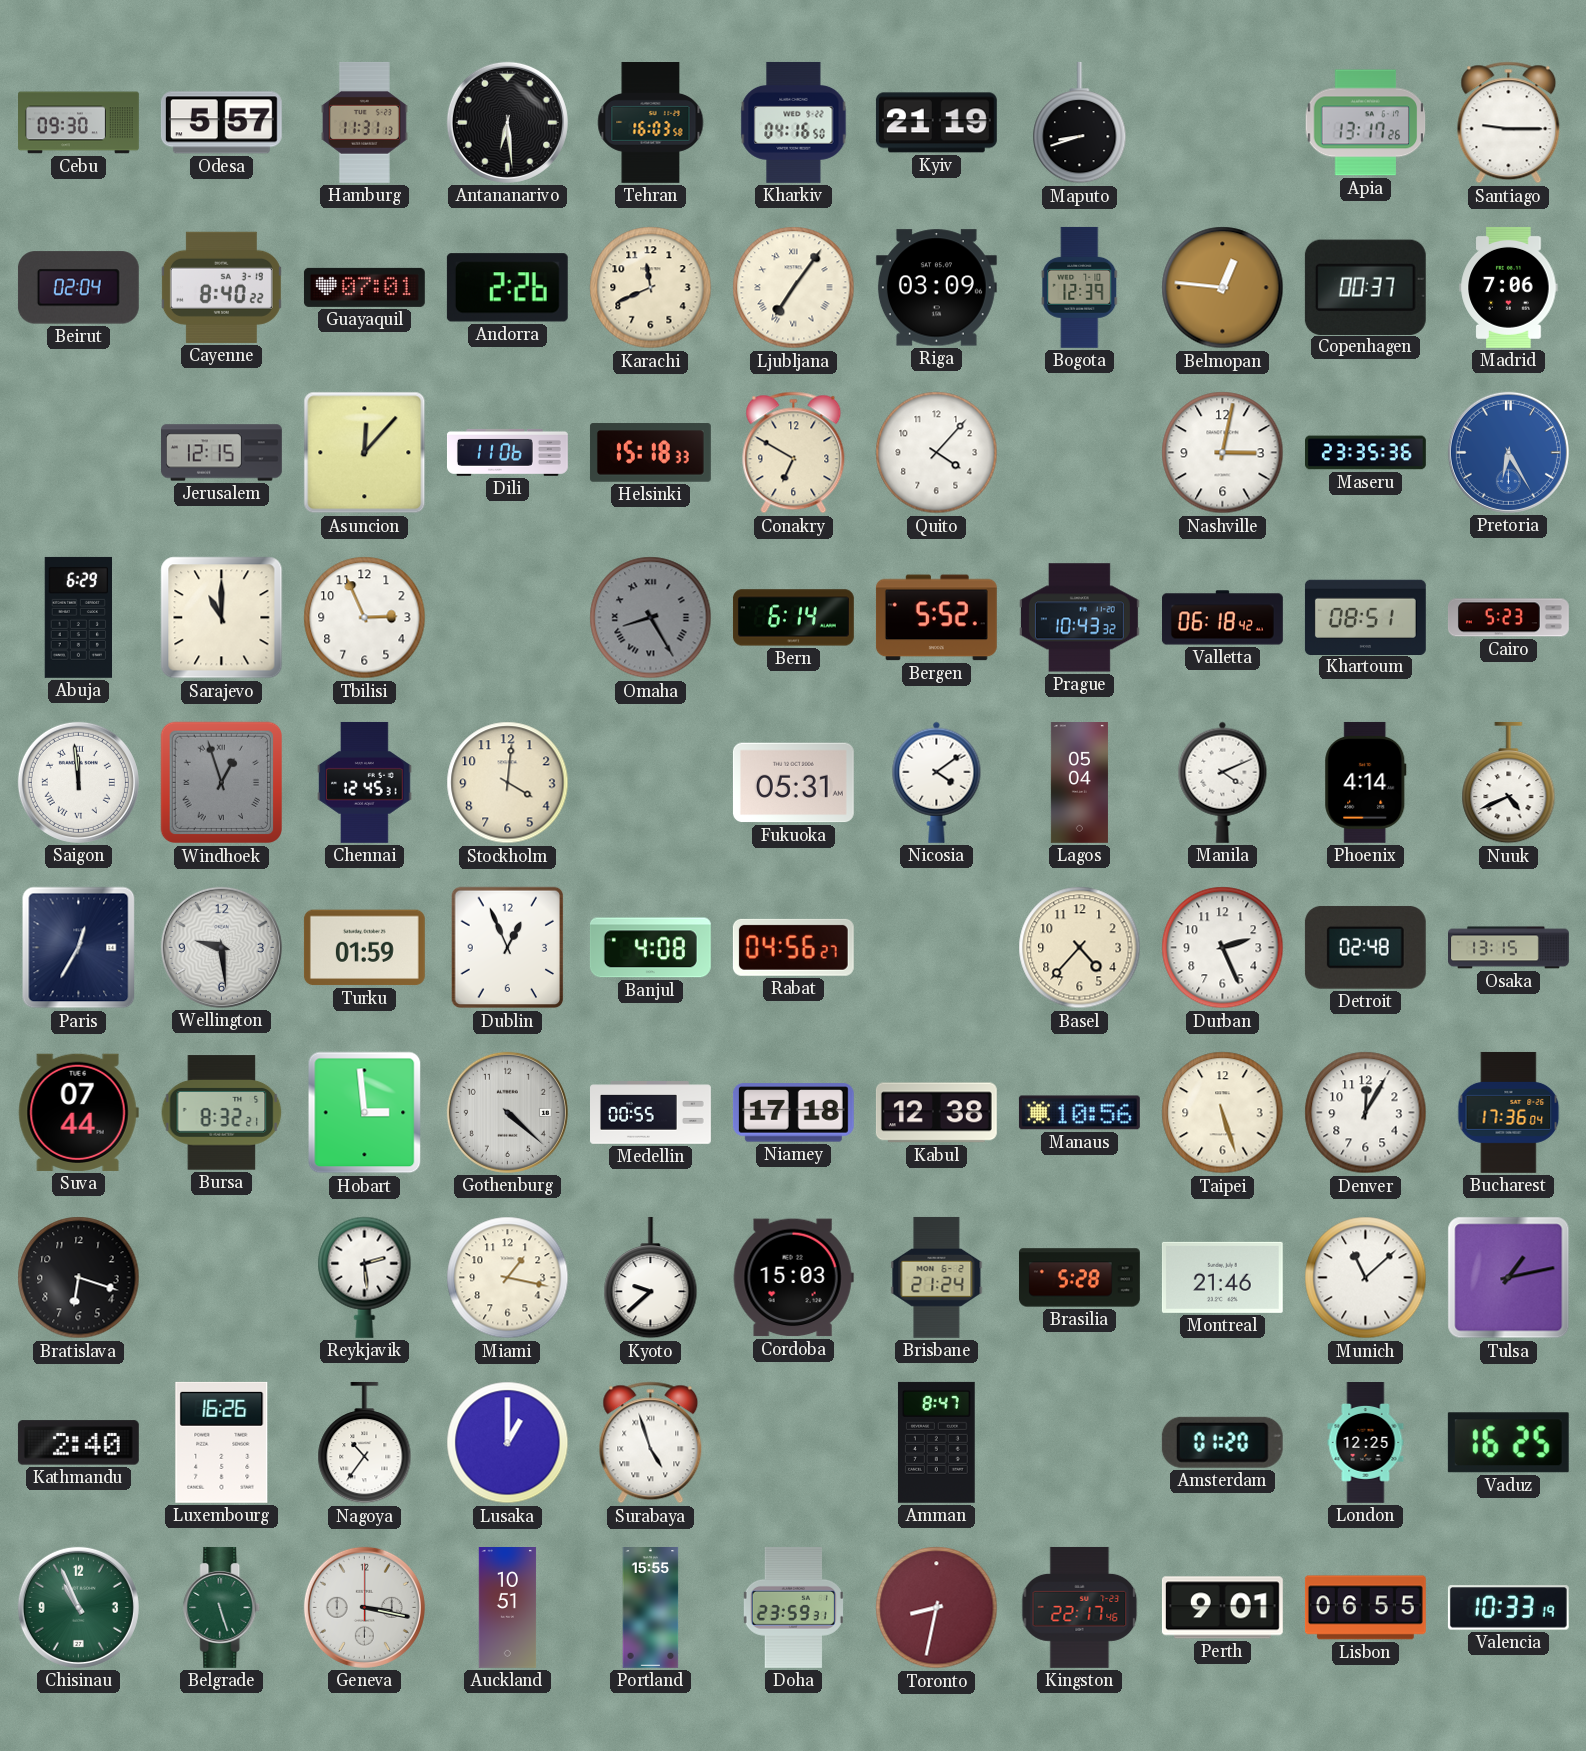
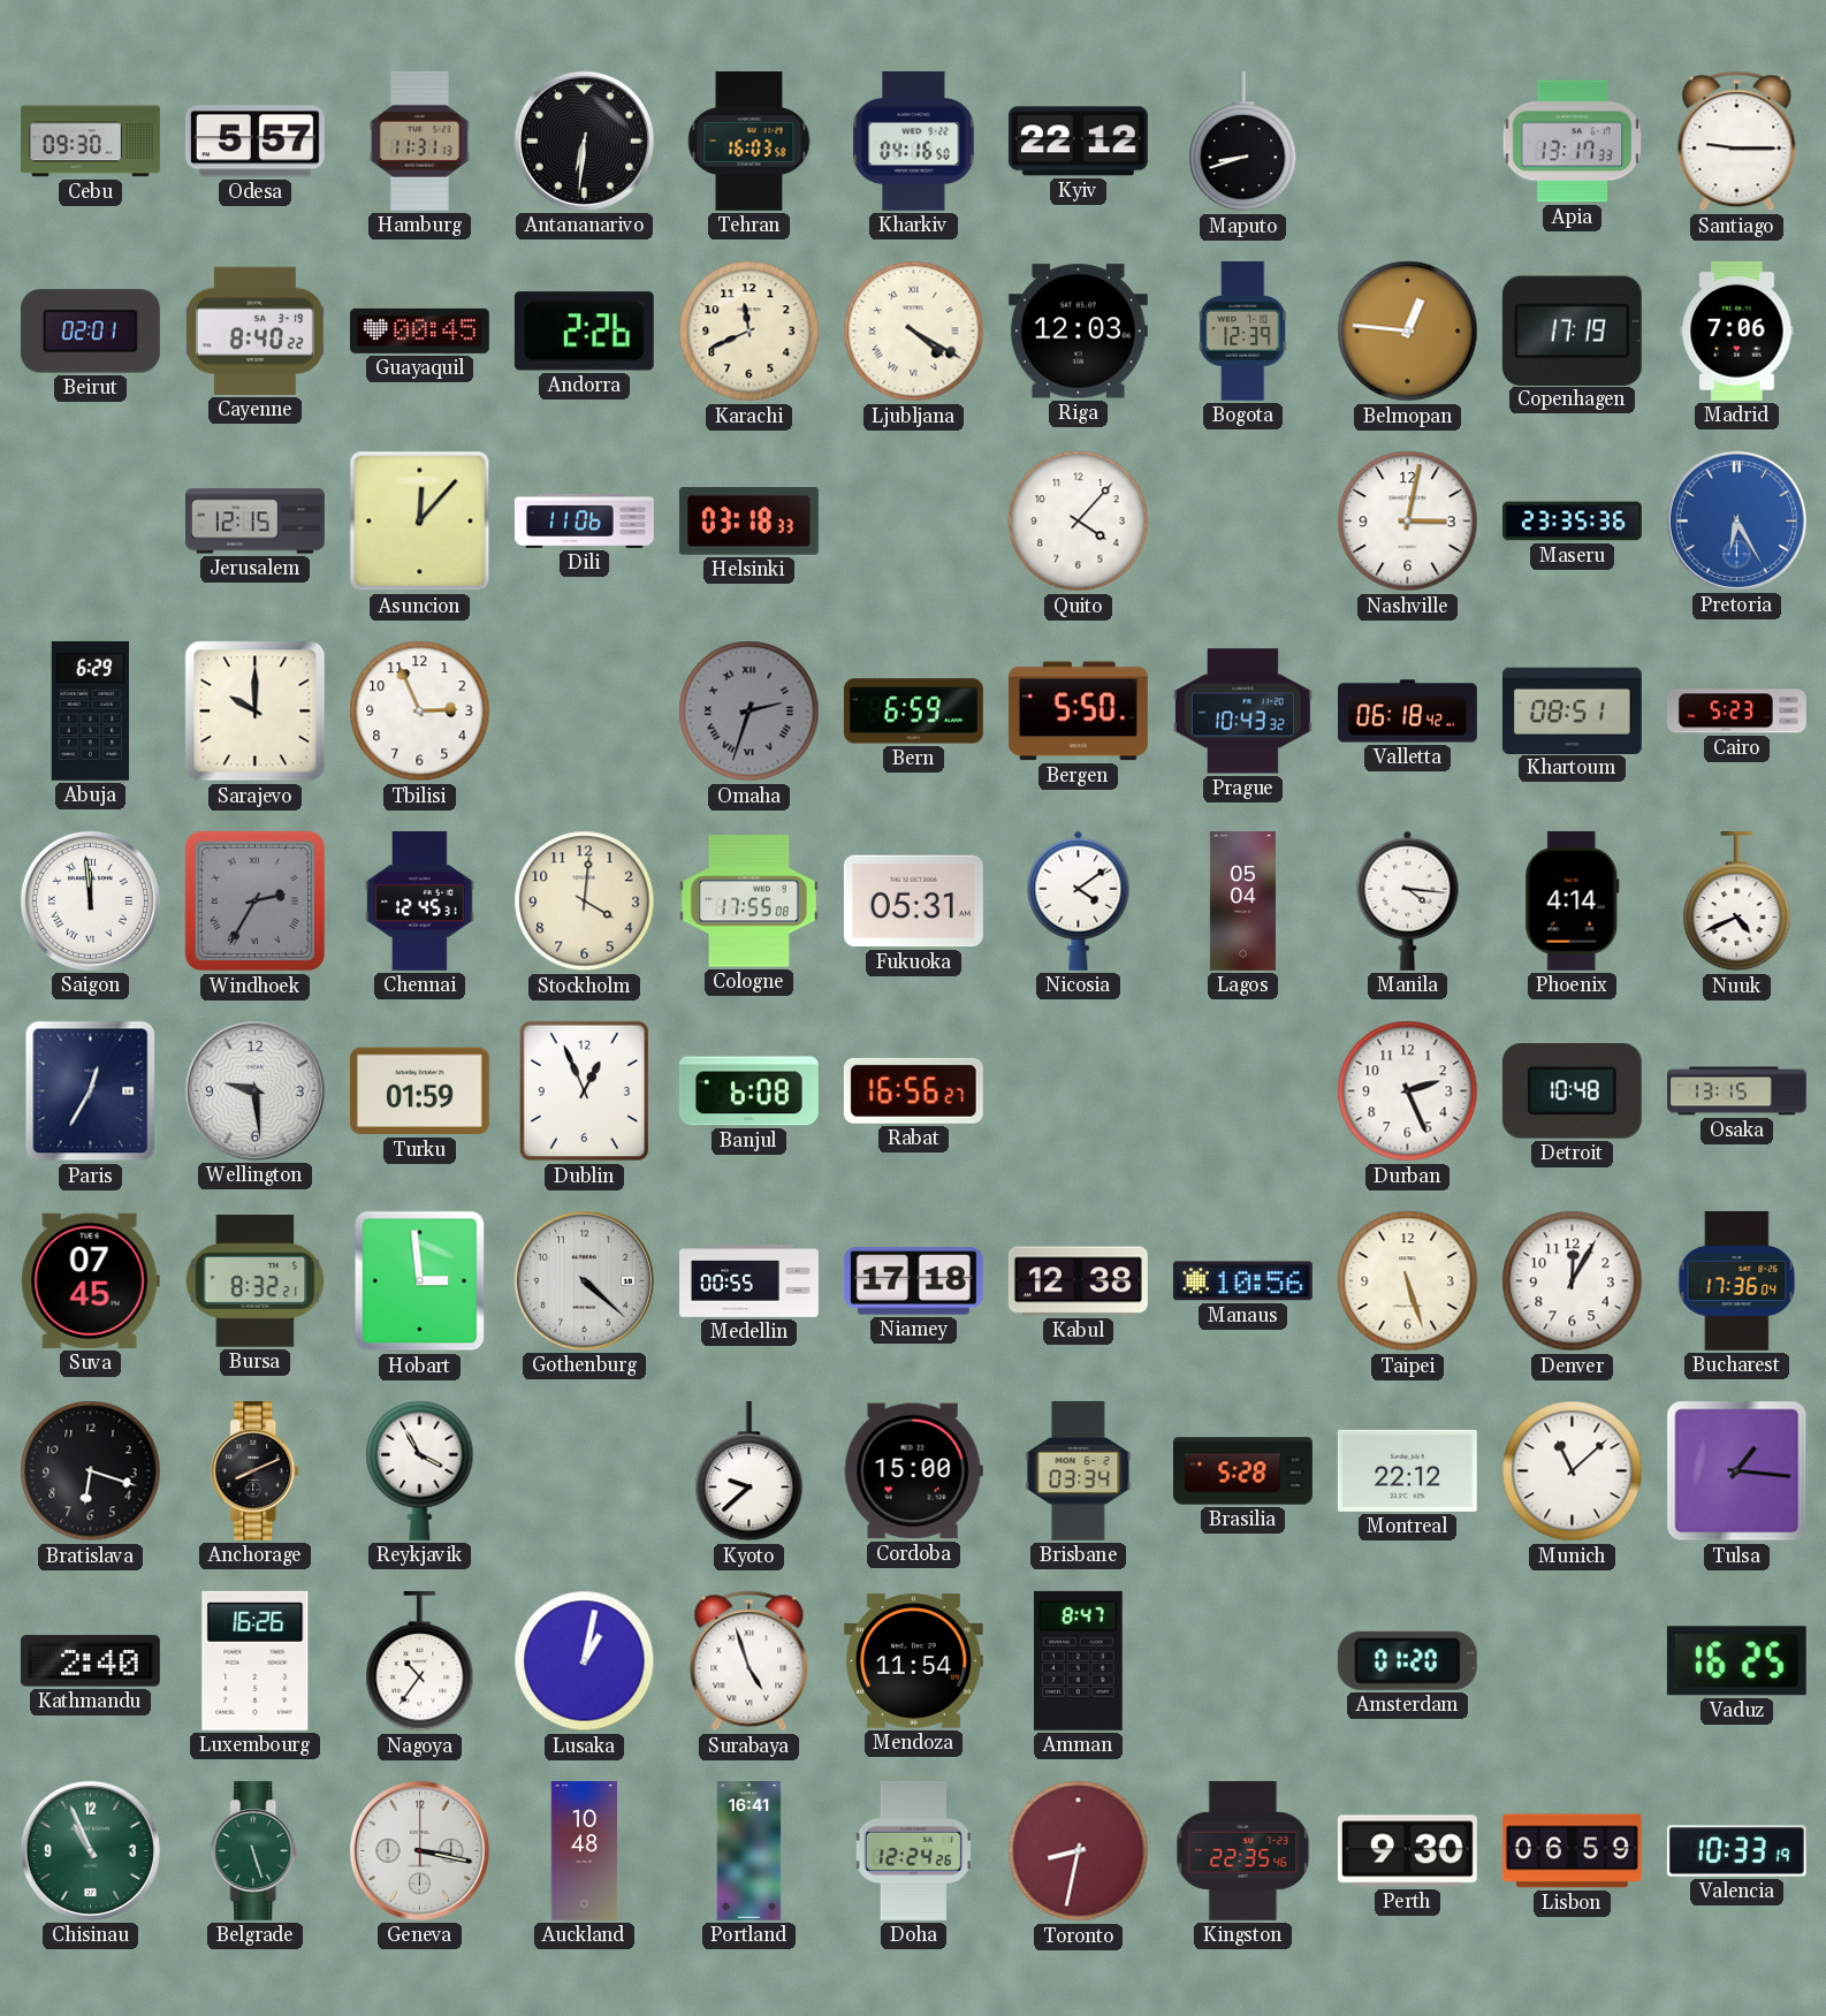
Antananarivo: 6:29 -> 6:31 (584, 140)
Kyiv: 21:19 -> 22:12 (1078, 142)
Apia: 13:17:26 -> 13:17:33 (1573, 142)
Beirut: 02:04 -> 02:01 (90, 332)
Guayaquil: 07:01 -> 00:45 (419, 330)
Ljubljana: 7:06 -> 4:20 (914, 332)
Riga: 03:09 -> 12:03 (1078, 332)
Copenhagen: 00:37 -> 17:19 (1572, 330)
Helsinki: 15:18 -> 03:18 (748, 522)
Conakry: 6:50 -> none (794, 453)
Sarajevo: 11:00 -> 10:00 (256, 712)
Omaha: 8:25 -> 2:33 (750, 712)
Bern: 6:14 -> 6:59 (913, 712)
Bergen: 5:52 -> 5:50 (1078, 712)
Windhoek: 12:57 -> 2:35 (256, 902)
Cologne: none -> 17:55 (748, 902)
Manila: 4:11 -> 4:16 (1408, 900)
Banjul: 4:08 -> 6:08 (748, 1091)
Rabat: 04:56 -> 16:56 (913, 1090)
Basel: 4:37 -> none (1080, 948)
Detroit: 02:48 -> 10:48 (1572, 1090)
Suva: 07:44 -> 07:45 (90, 1280)
Anchorage: none -> 8:11 (256, 1470)
Reykjavik: 2:29 -> 3:55 (420, 1470)
Miami: 1:17 -> none (508, 1278)
Cordoba: 15:03 -> 15:00 (913, 1471)
Brisbane: 21:24 -> 03:34 (1079, 1470)
Montreal: 21:46 -> 22:12 (1407, 1470)
Tulsa: 1:13 -> 1:16 (1737, 1471)
Lusaka: 1:00 -> 1:02 (585, 1661)
Mendoza: none -> 11:54 (913, 1661)
London: 12:25 -> none (1366, 1443)
Auckland: 10:51 -> 10:48 (585, 1851)
Portland: 15:55 -> 16:41 (750, 1851)
Doha: 23:59 -> 12:24 (913, 1850)
Kingston: 22:17 -> 22:35 (1243, 1850)
Perth: 9:01 -> 9:30 (1407, 1851)
Lisbon: 06:55 -> 06:59 (1572, 1851)
